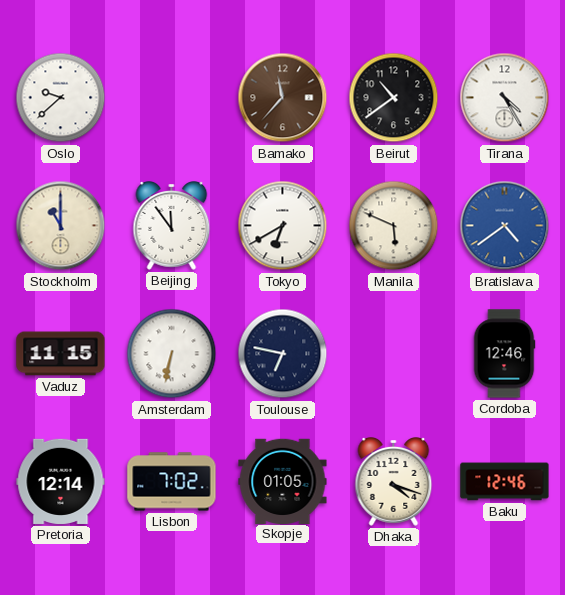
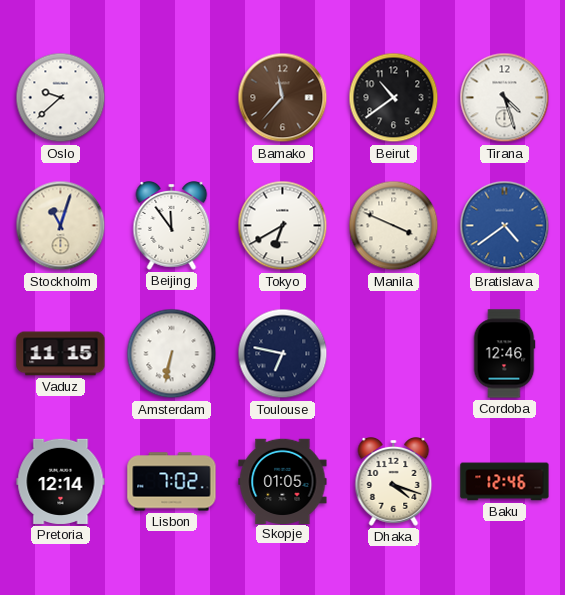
Tirana: 4:25 -> 4:27 (505, 98)
Stockholm: 11:00 -> 11:03 (61, 226)
Manila: 5:49 -> 3:49 (394, 226)
